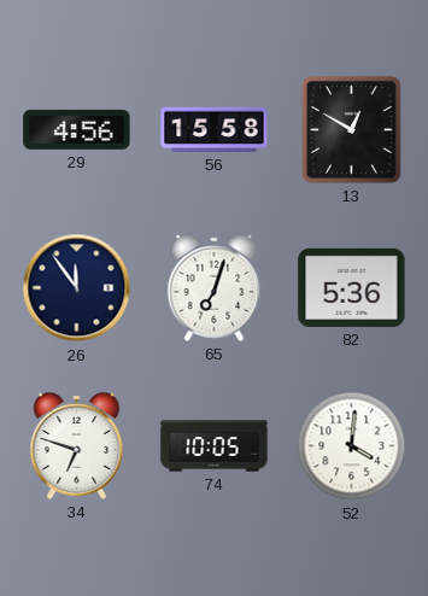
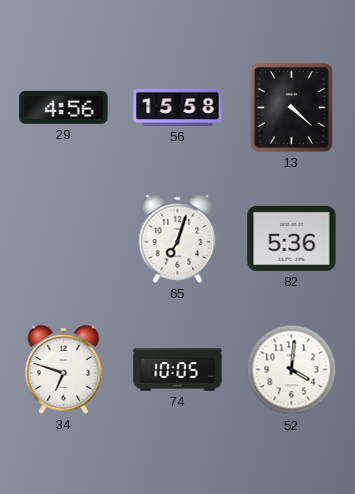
13: 12:50 -> 4:22 (291, 107)
26: 11:54 -> none (77, 288)
